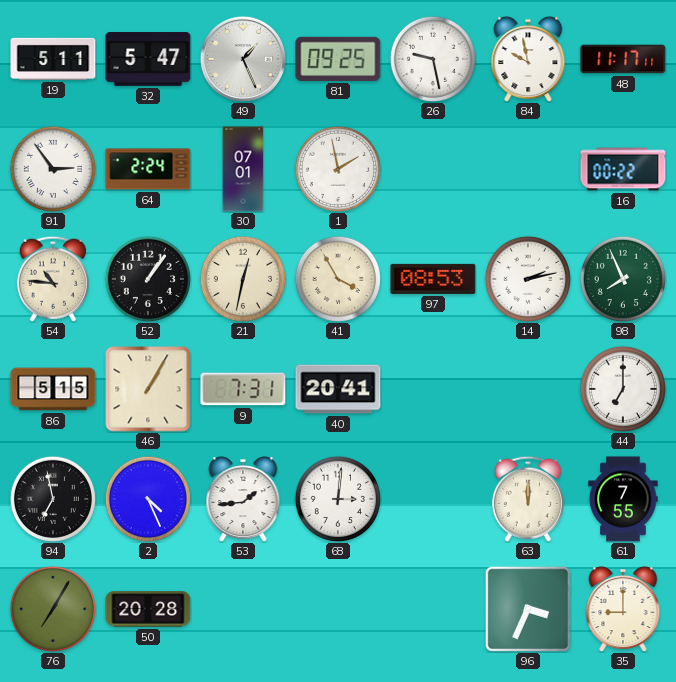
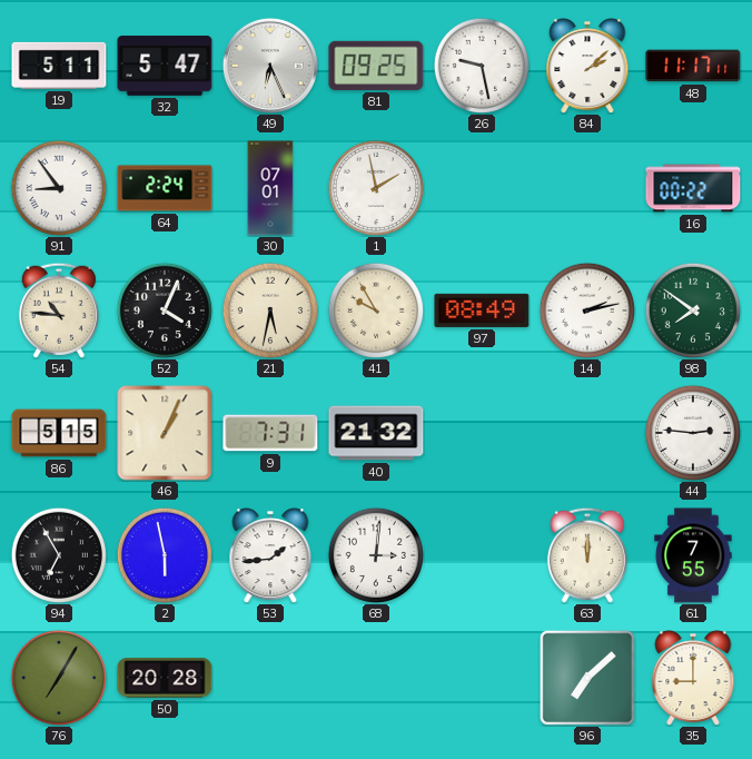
49: 1:26 -> 6:26 (270, 66)
84: 9:58 -> 2:08 (587, 67)
91: 2:54 -> 8:54 (59, 188)
52: 1:06 -> 4:04 (165, 310)
21: 12:32 -> 5:32 (270, 310)
41: 3:55 -> 9:55 (376, 310)
97: 08:53 -> 08:49 (482, 310)
98: 7:56 -> 7:51 (693, 310)
46: 1:05 -> 1:04 (165, 433)
40: 20:41 -> 21:32 (376, 433)
44: 7:00 -> 2:46 (693, 433)
94: 6:58 -> 6:55 (59, 555)
2: 4:26 -> 5:58 (165, 555)
96: 3:34 -> 7:08 (587, 678)
